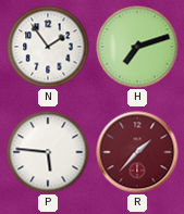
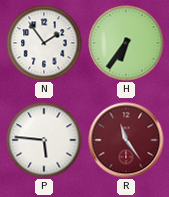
H: 7:12 -> 6:36 (126, 43)
R: 1:37 -> 11:24 (126, 140)
